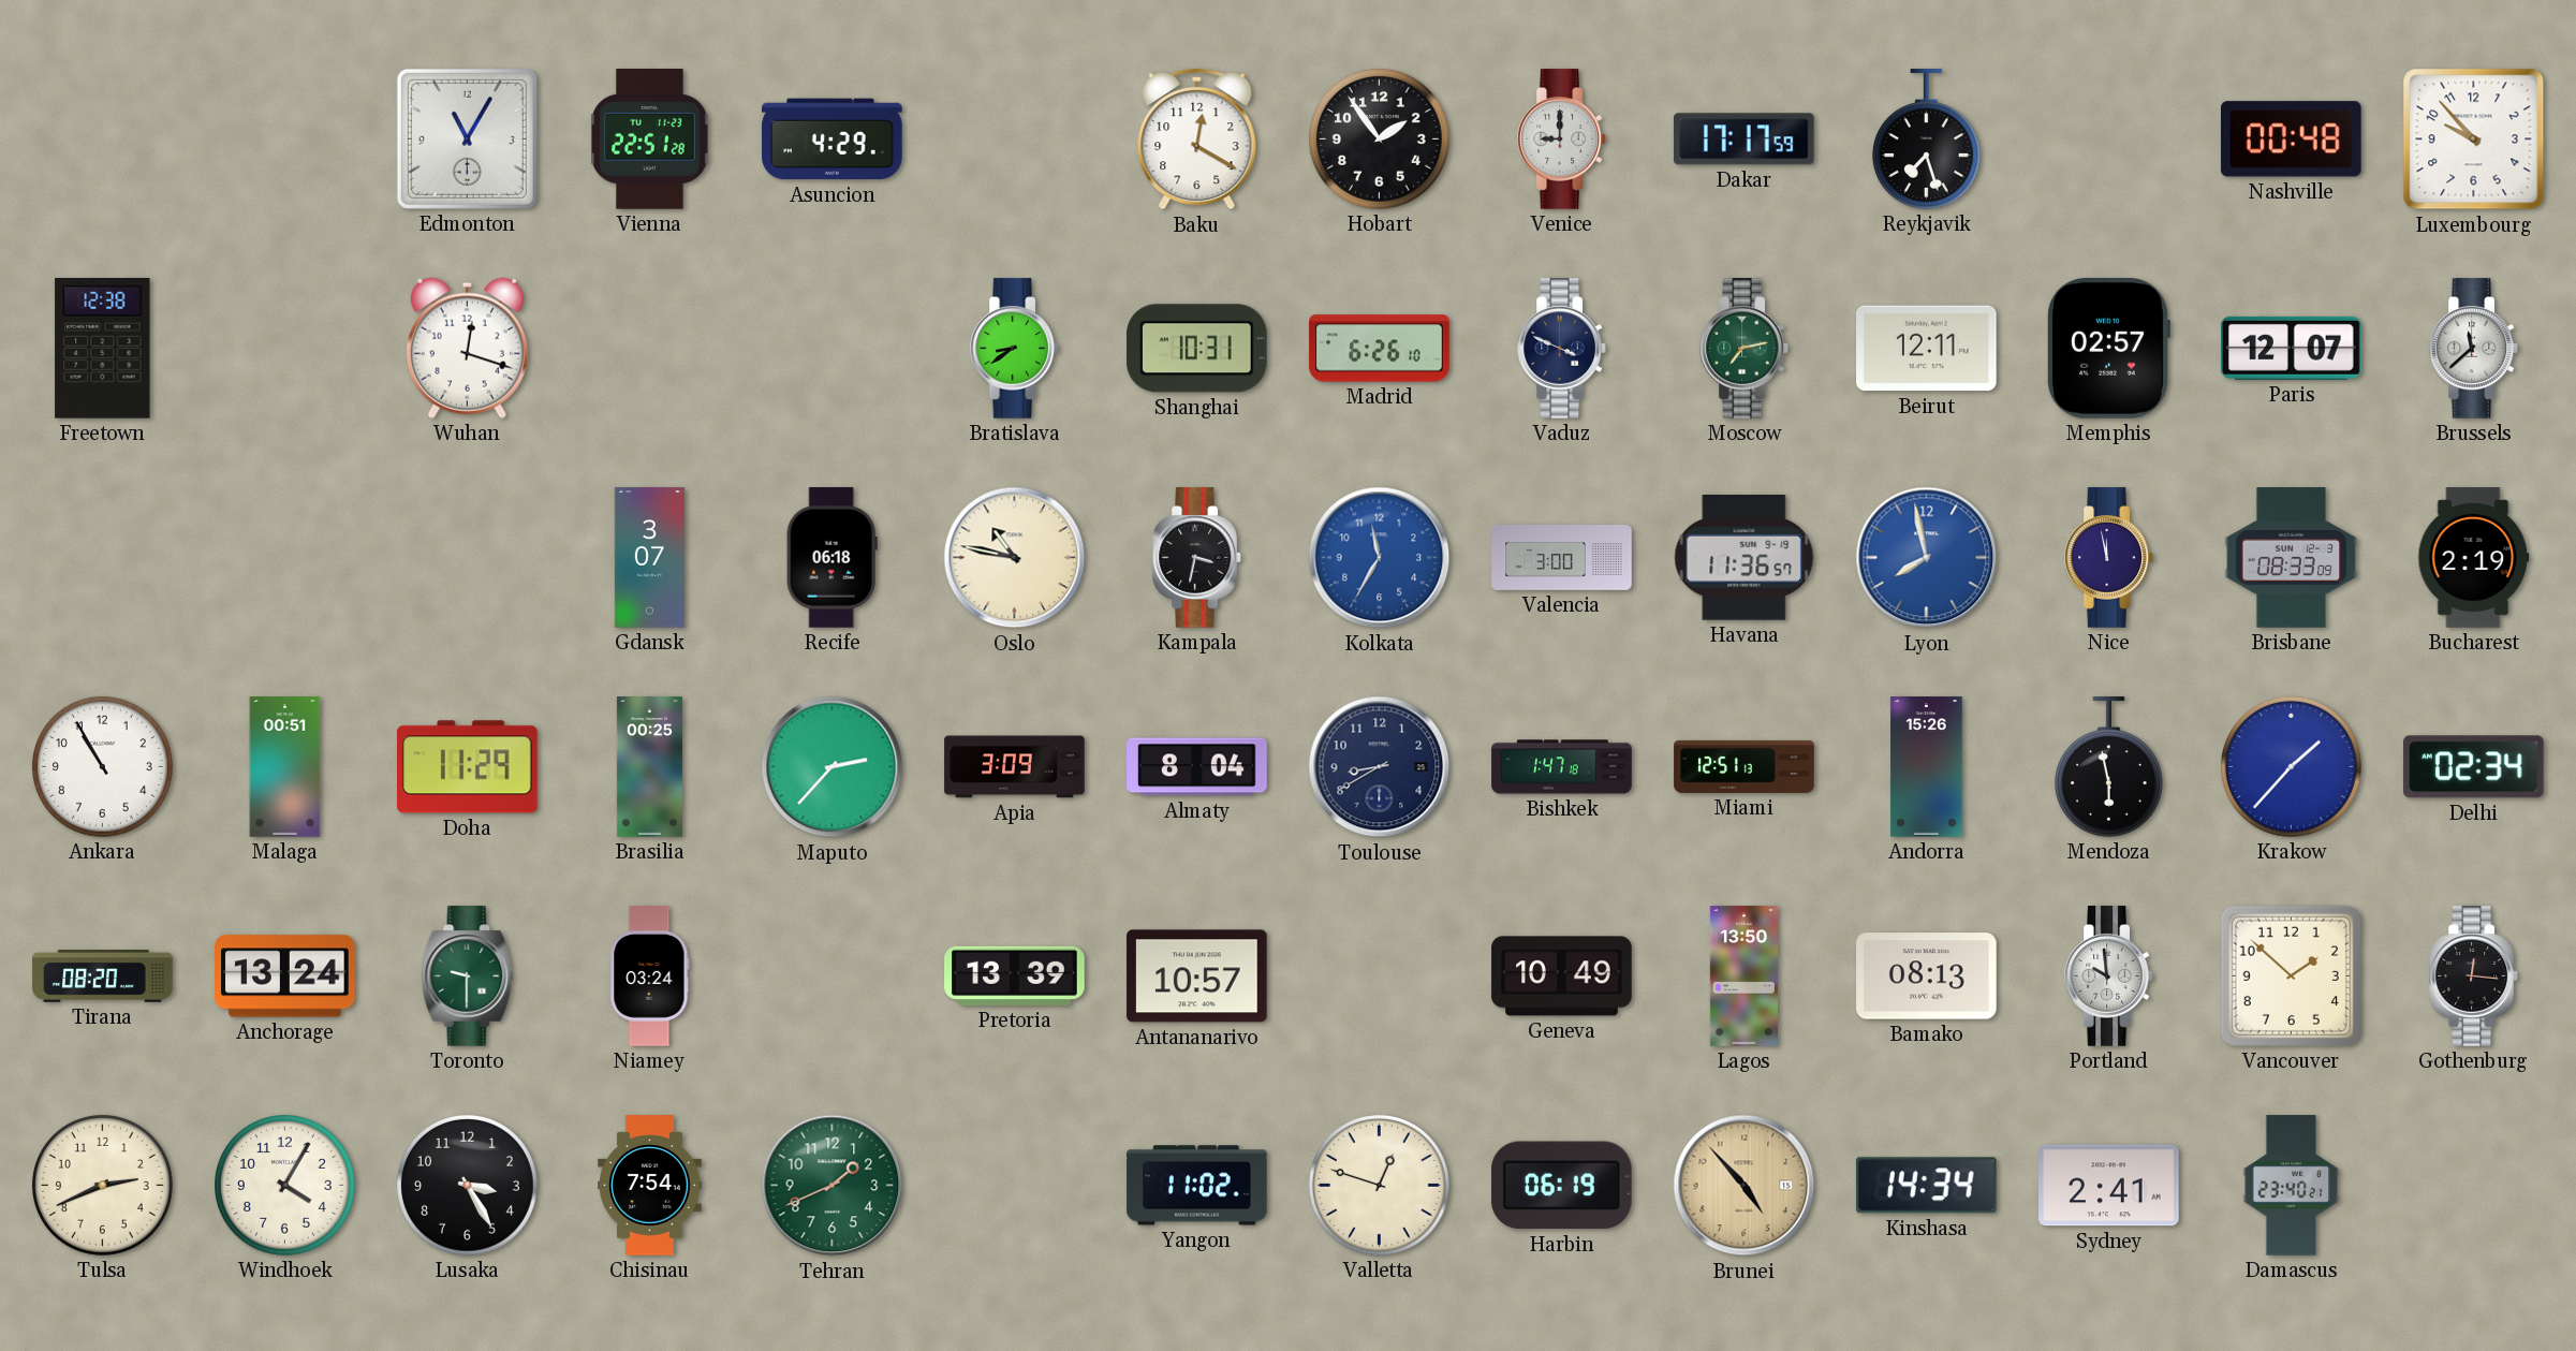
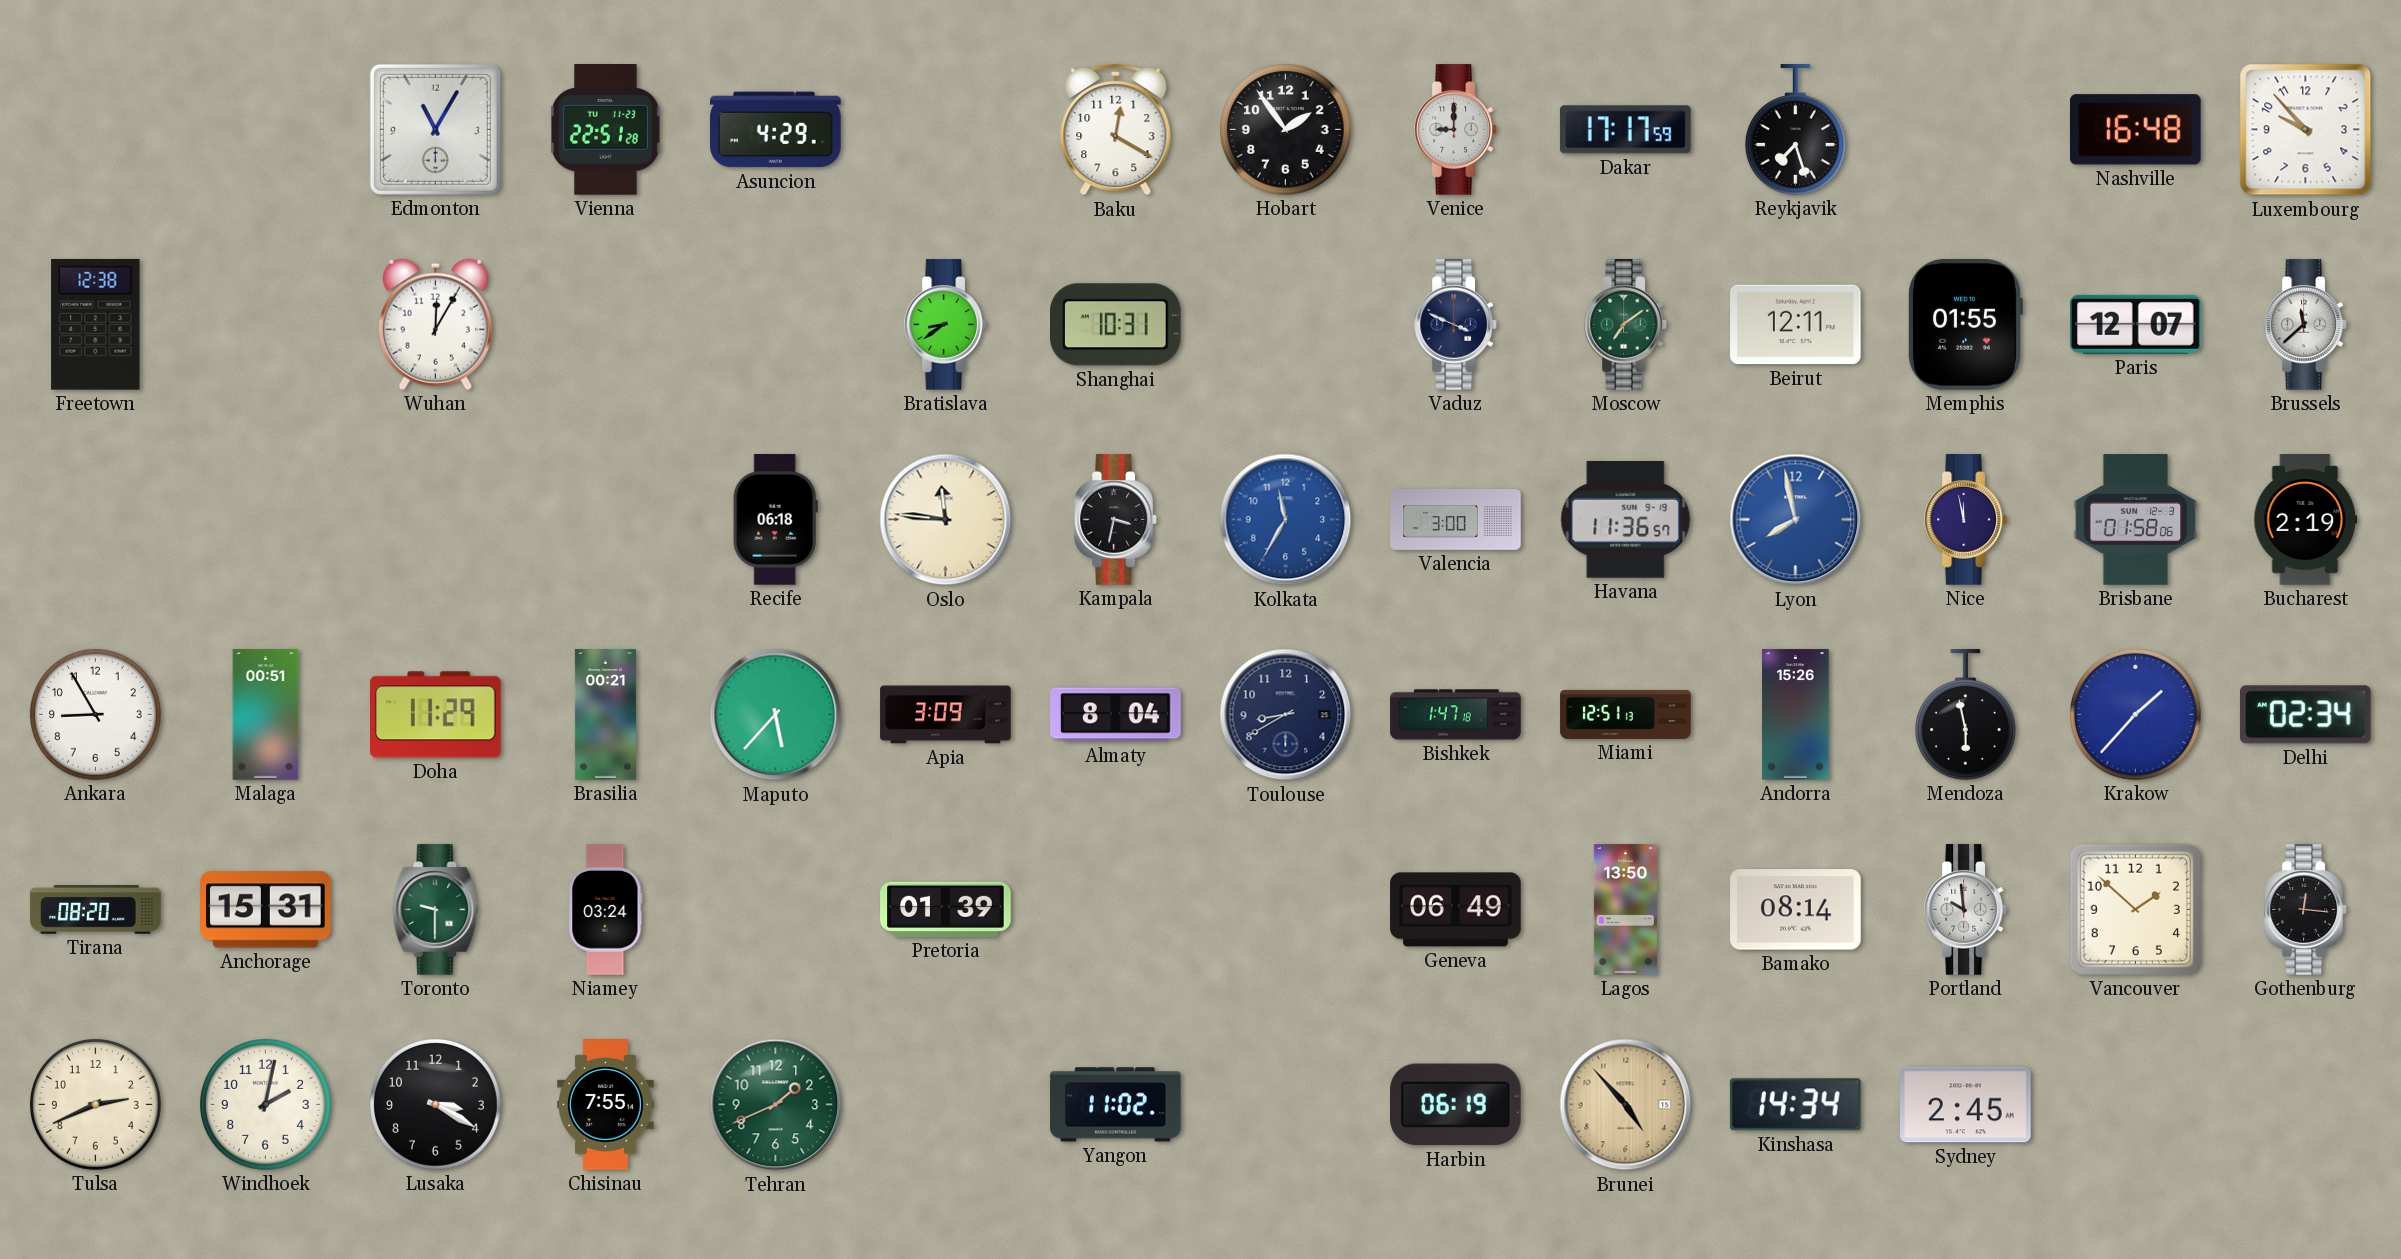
Nashville: 00:48 -> 16:48 (2136, 130)
Wuhan: 12:18 -> 12:05 (435, 324)
Madrid: 6:26 -> none (1380, 349)
Moscow: 7:13 -> 7:09 (1626, 325)
Memphis: 02:57 -> 01:55 (1965, 325)
Gdansk: 3:07 -> none (649, 558)
Oslo: 10:47 -> 11:46 (946, 520)
Brisbane: 08:33 -> 01:58 (2136, 520)
Ankara: 10:55 -> 8:55 (95, 714)
Brasilia: 00:25 -> 00:21 (605, 715)
Maputo: 2:37 -> 5:37 (776, 715)
Anchorage: 13:24 -> 15:31 (266, 910)
Pretoria: 13:39 -> 01:39 (946, 909)
Antananarivo: 10:57 -> none (1197, 976)
Geneva: 10:49 -> 06:49 (1456, 910)
Bamako: 08:13 -> 08:14 (1796, 910)
Windhoek: 4:05 -> 2:02 (265, 1104)
Lusaka: 3:25 -> 3:20 (435, 1104)
Chisinau: 7:54 -> 7:55 (606, 1105)
Valletta: 12:48 -> none (1379, 1185)
Sydney: 2:41 -> 2:45 (1966, 1105)
Damascus: 23:40 -> none (2292, 1186)
